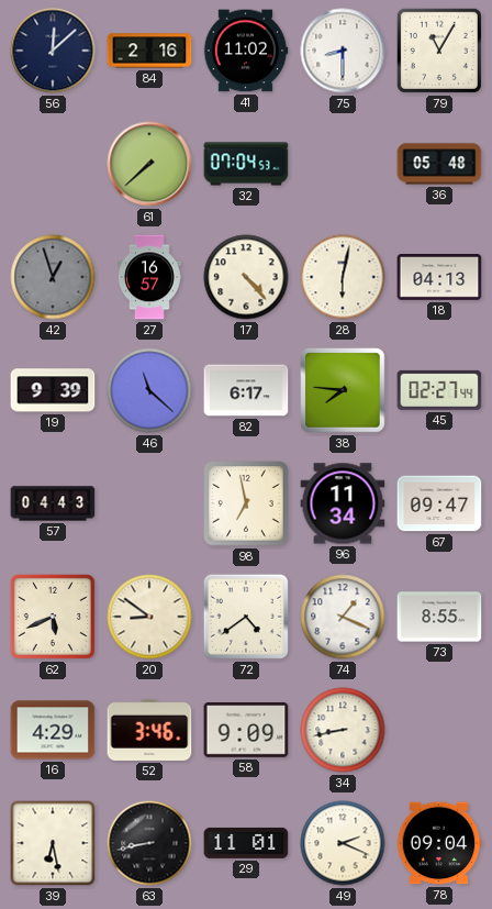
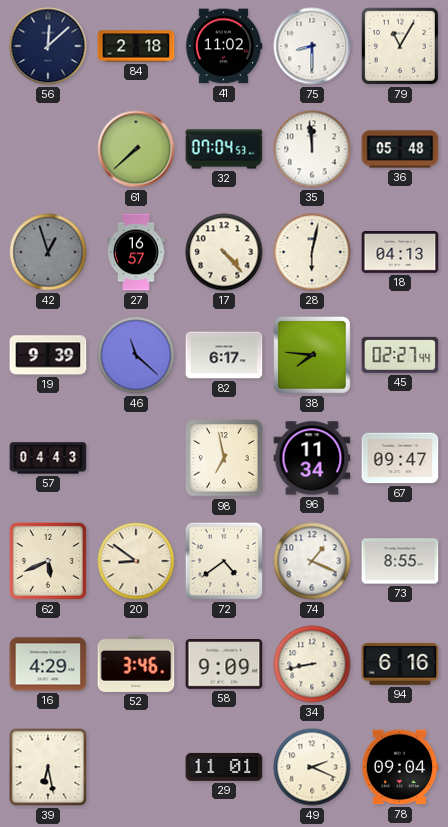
84: 2:16 -> 2:18 (136, 46)
35: none -> 11:59 (312, 149)
94: none -> 6:16 (400, 664)
63: 8:43 -> none (149, 843)
